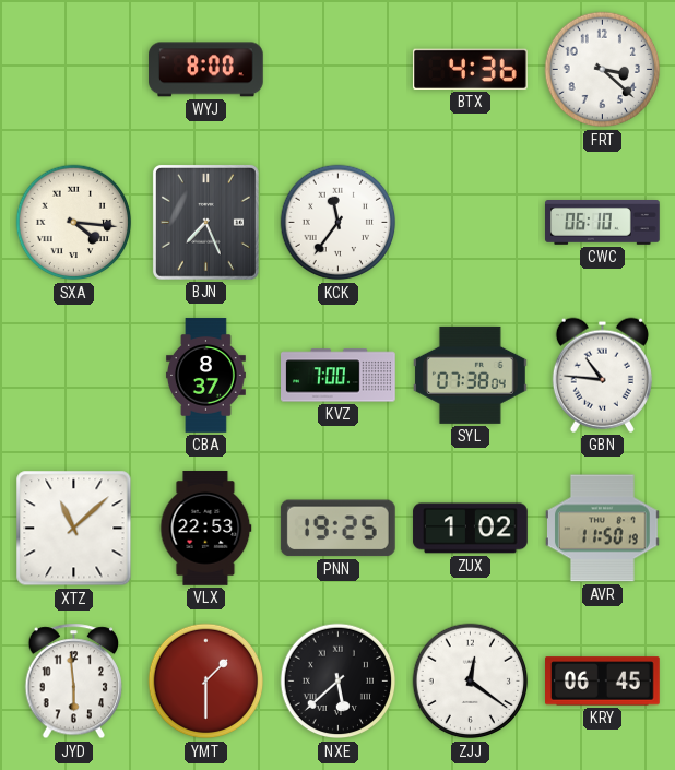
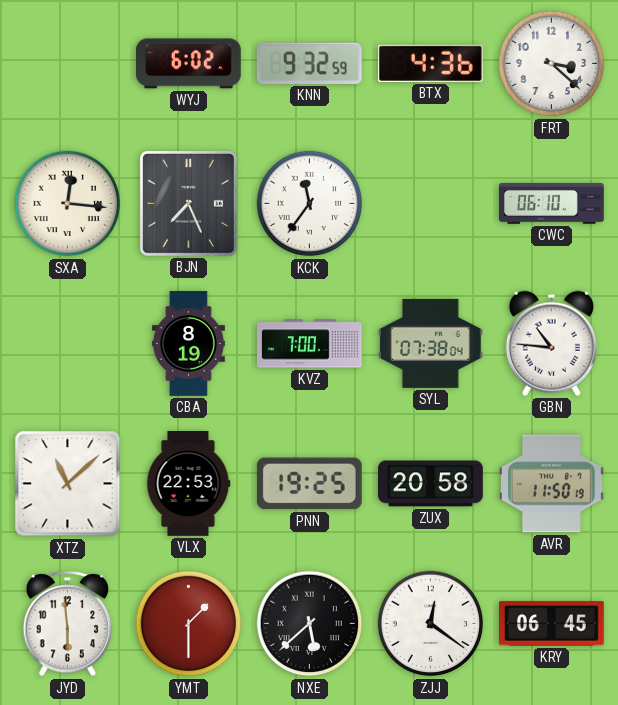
WYJ: 8:00 -> 6:02 (189, 64)
KNN: none -> 9:32 (309, 63)
SXA: 4:16 -> 12:16 (68, 204)
CBA: 8:37 -> 8:19 (188, 344)
ZUX: 1:02 -> 20:58 (431, 484)
